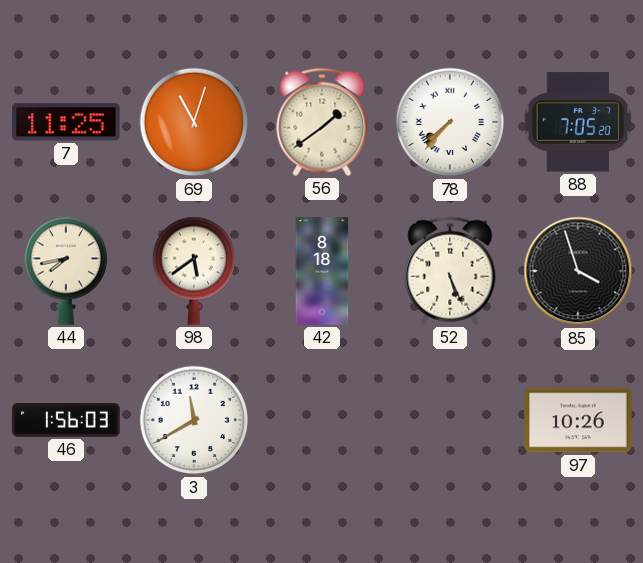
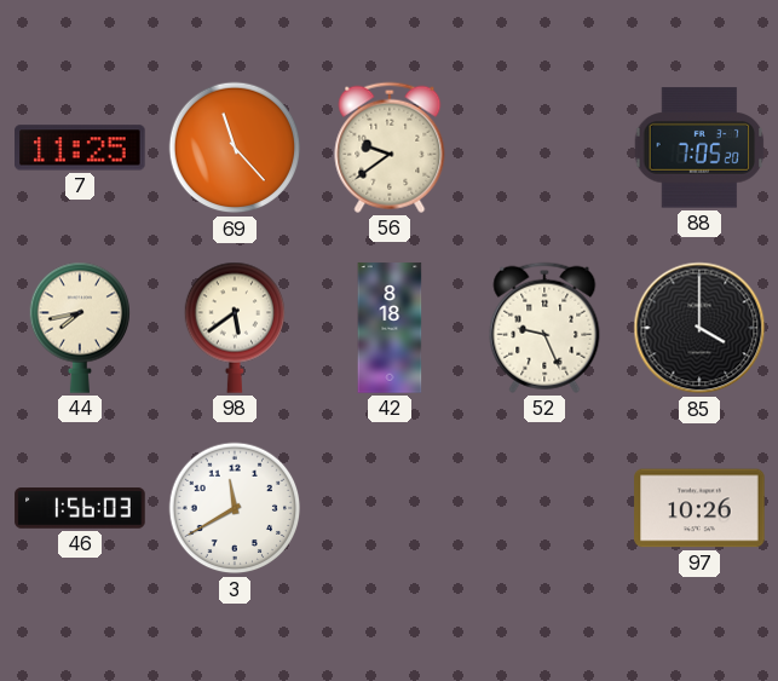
69: 11:03 -> 11:23 (235, 148)
56: 1:39 -> 9:39 (390, 148)
78: 7:37 -> none (450, 122)
52: 5:26 -> 9:26 (544, 328)
85: 3:57 -> 4:00 (699, 328)
